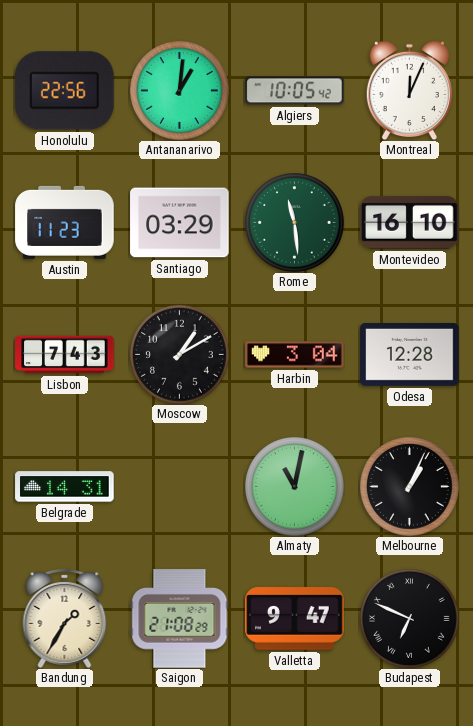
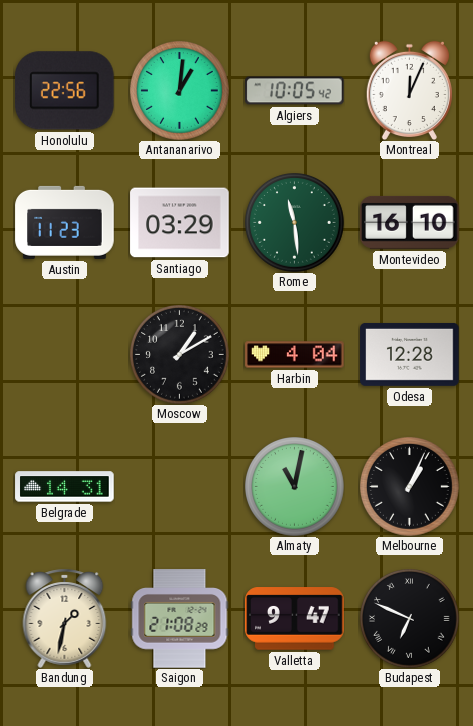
Lisbon: 7:43 -> none (65, 355)
Harbin: 3:04 -> 4:04 (295, 355)
Bandung: 1:35 -> 1:32 (65, 618)
